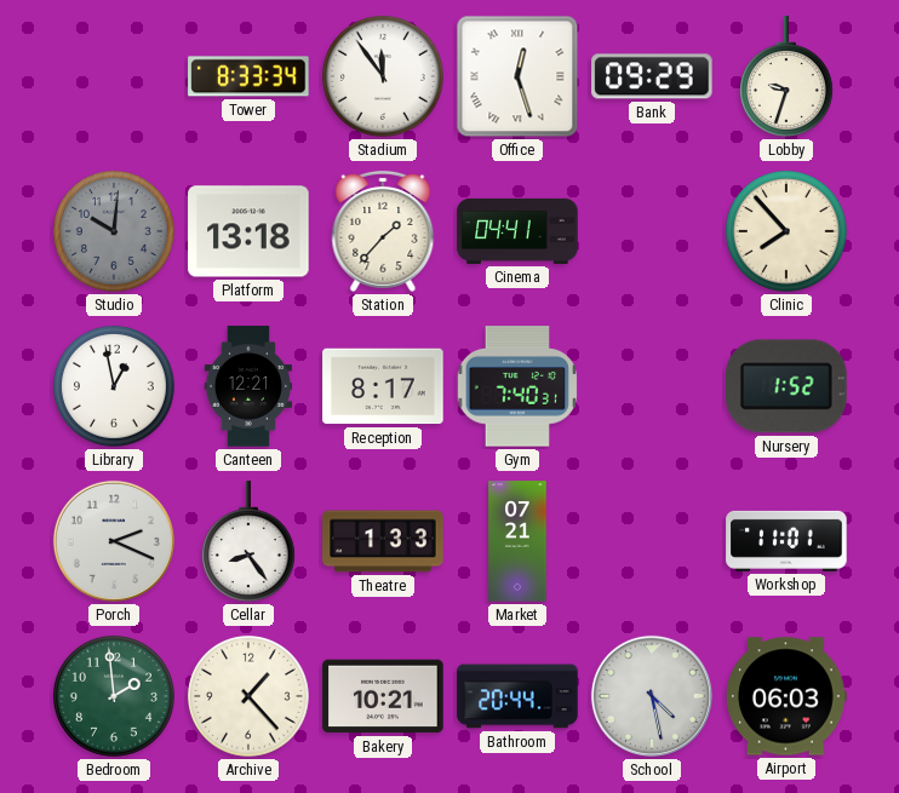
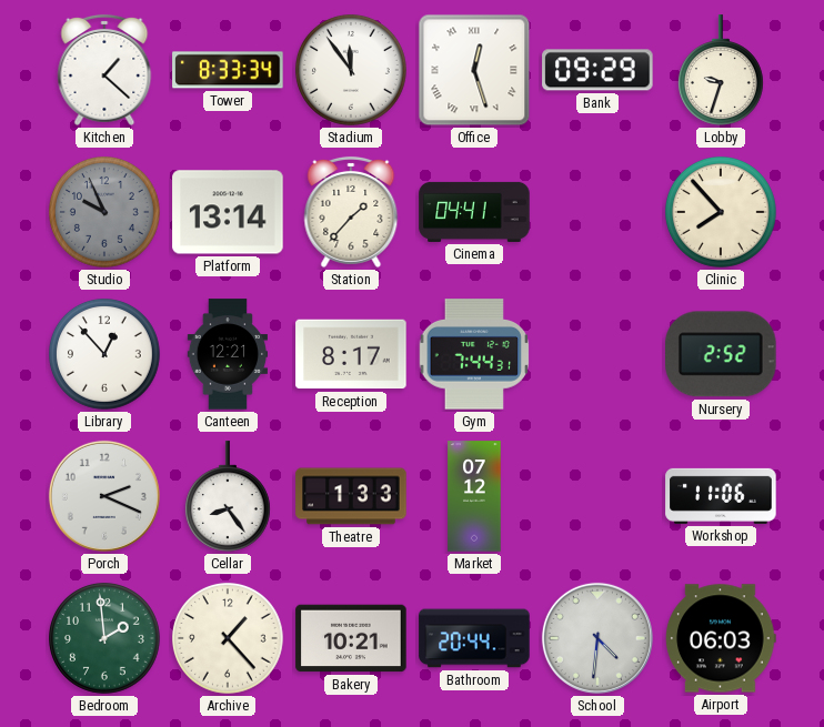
Kitchen: none -> 1:22 (104, 70)
Studio: 10:01 -> 9:56 (105, 213)
Platform: 13:18 -> 13:14 (228, 212)
Library: 12:58 -> 12:53 (105, 355)
Gym: 7:40 -> 7:44 (474, 354)
Nursery: 1:52 -> 2:52 (722, 354)
Market: 07:21 -> 07:12 (474, 496)
Workshop: 11:01 -> 11:06 (721, 496)
School: 4:28 -> 4:31 (597, 638)
